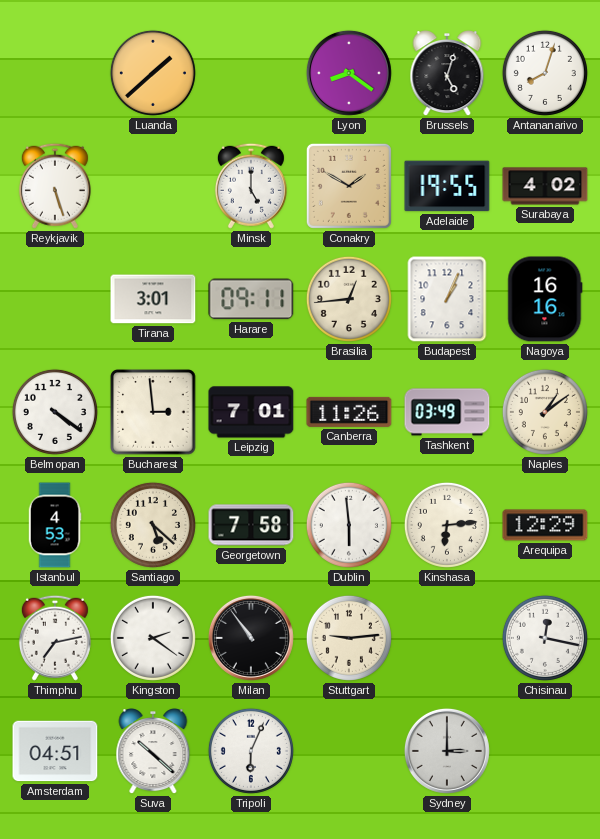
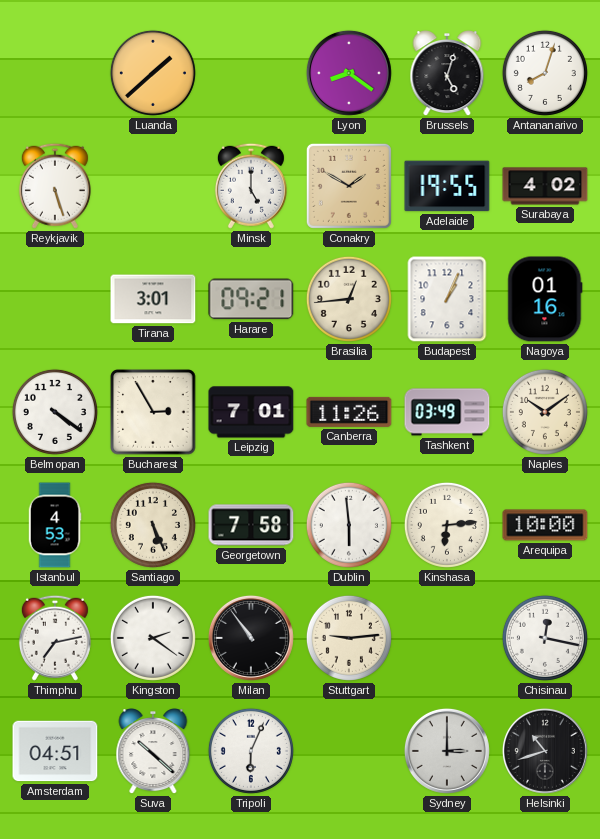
Harare: 09:11 -> 09:21 (251, 299)
Nagoya: 16:16 -> 01:16 (545, 299)
Bucharest: 2:59 -> 2:55 (153, 412)
Naples: 1:09 -> 10:09 (545, 412)
Santiago: 5:22 -> 5:26 (153, 525)
Arequipa: 12:29 -> 10:00 (545, 525)
Helsinki: none -> 10:42 (545, 751)
